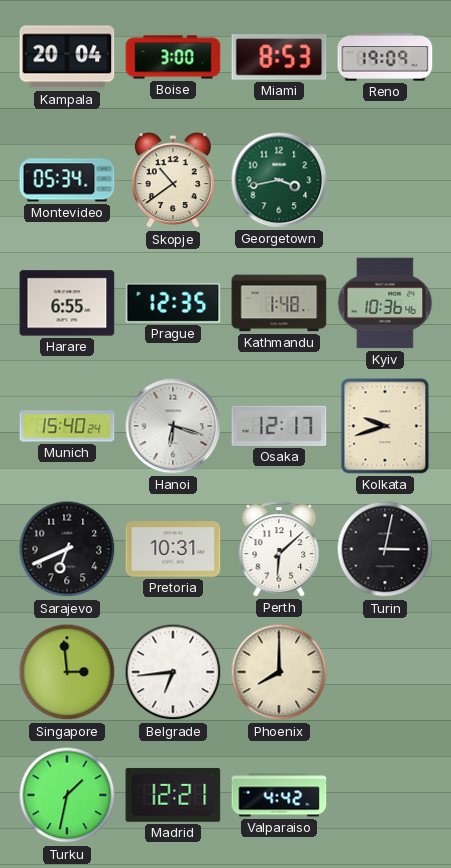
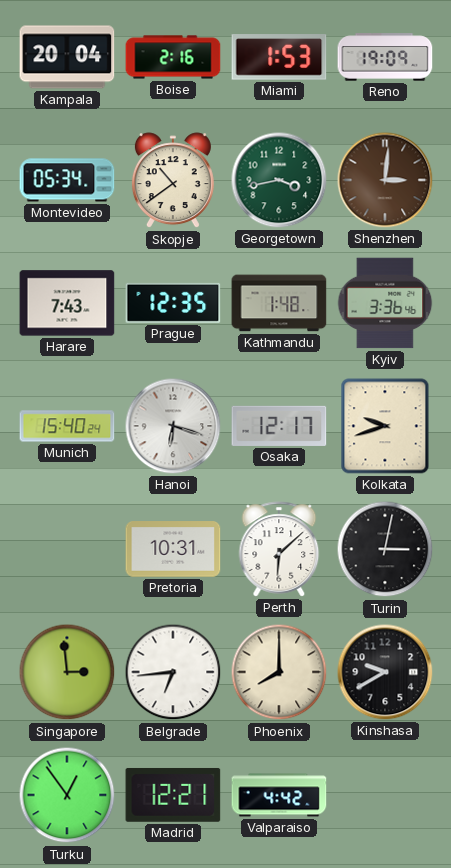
Boise: 3:00 -> 2:16 (173, 57)
Miami: 8:53 -> 1:53 (279, 57)
Shenzhen: none -> 3:01 (385, 180)
Harare: 6:55 -> 7:43 (67, 303)
Kyiv: 10:36 -> 3:36 (385, 303)
Sarajevo: 6:41 -> none (67, 549)
Kinshasa: none -> 9:40 (385, 672)
Turku: 1:32 -> 12:54 (67, 795)
